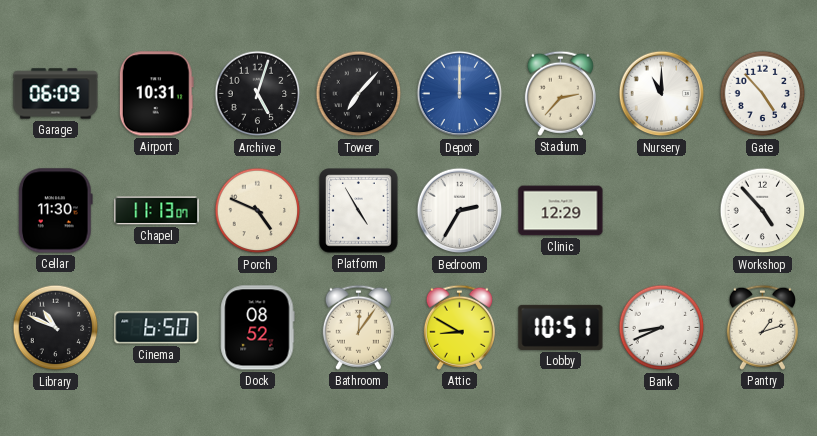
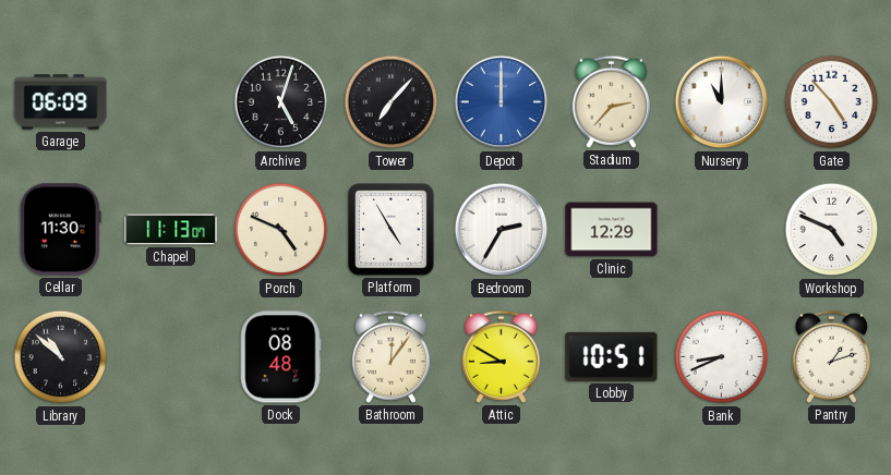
Airport: 10:31 -> none (156, 94)
Workshop: 4:53 -> 4:49 (832, 230)
Library: 10:49 -> 10:52 (61, 357)
Cinema: 6:50 -> none (157, 328)
Dock: 08:52 -> 08:48 (281, 357)
